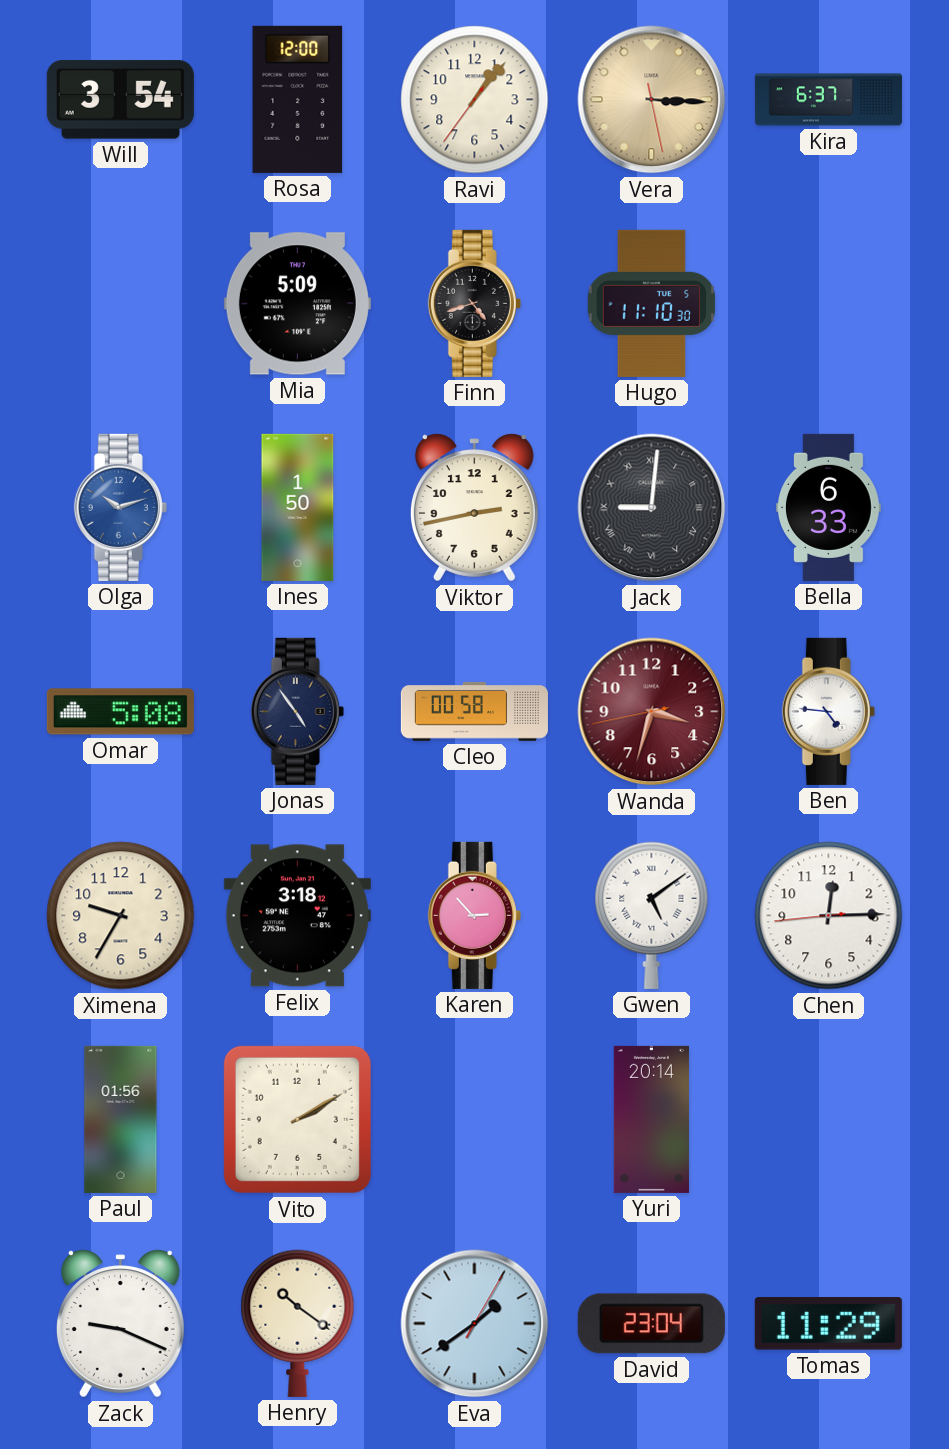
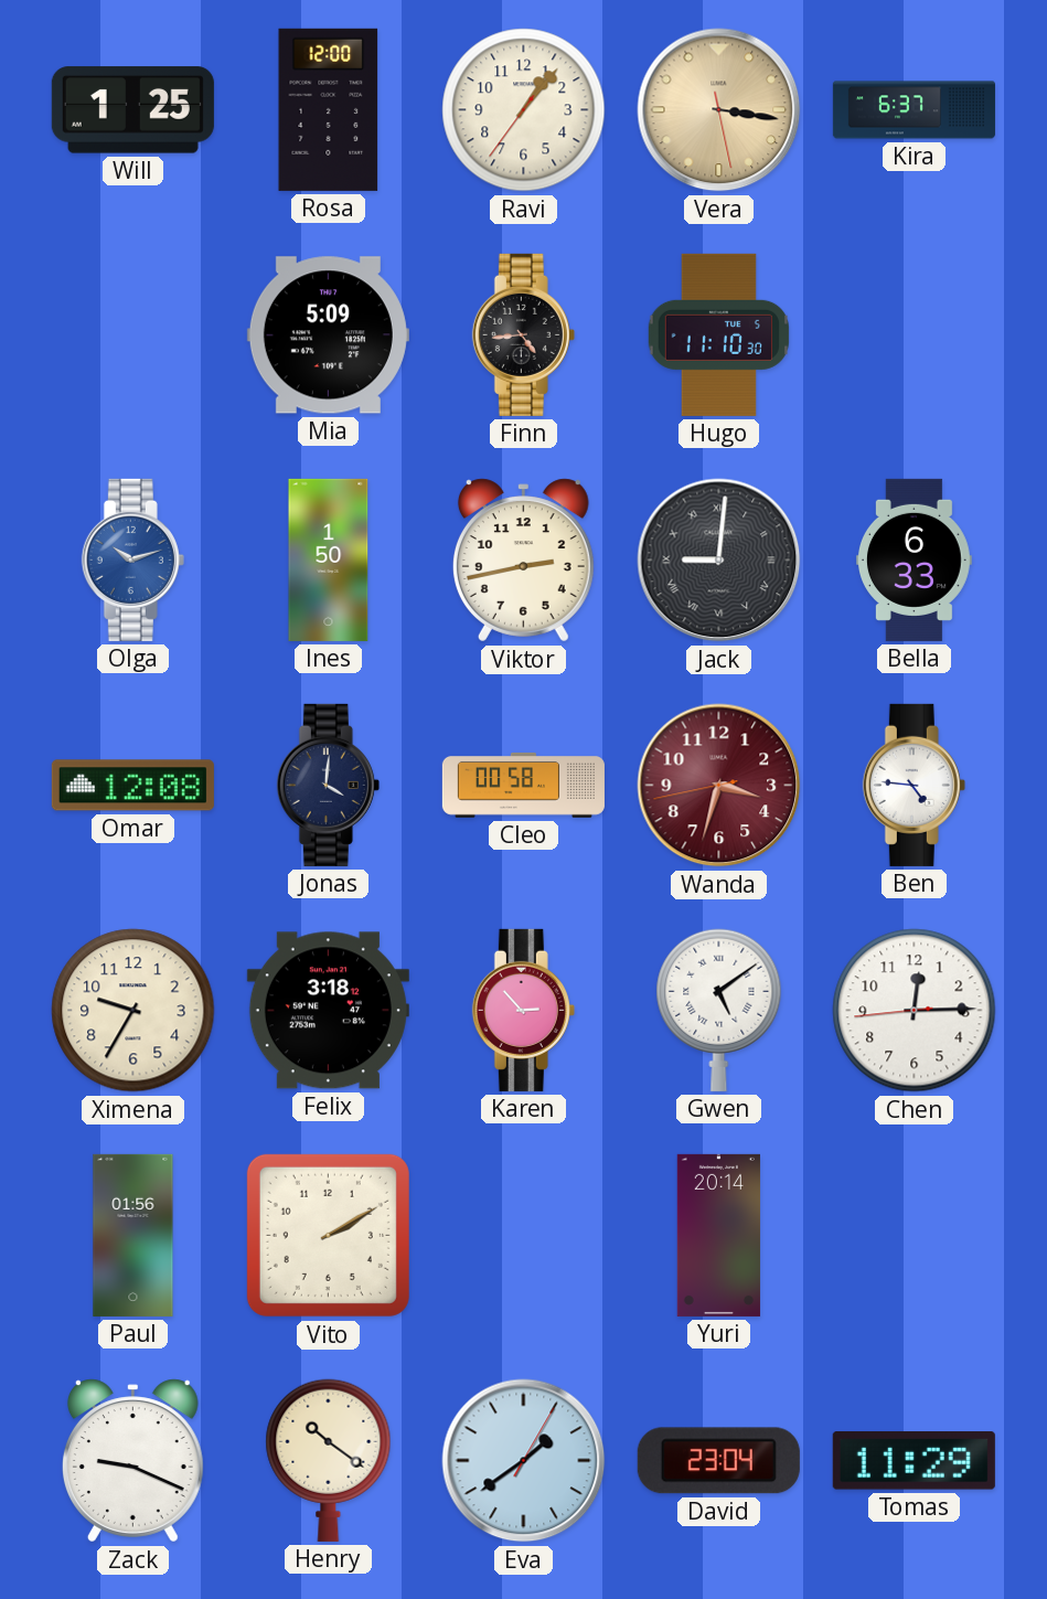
Will: 3:54 -> 1:25 (132, 110)
Vera: 3:15 -> 3:16 (719, 110)
Finn: 4:42 -> 4:44 (523, 334)
Omar: 5:08 -> 12:08 (132, 786)
Jonas: 4:54 -> 4:01 (328, 785)
